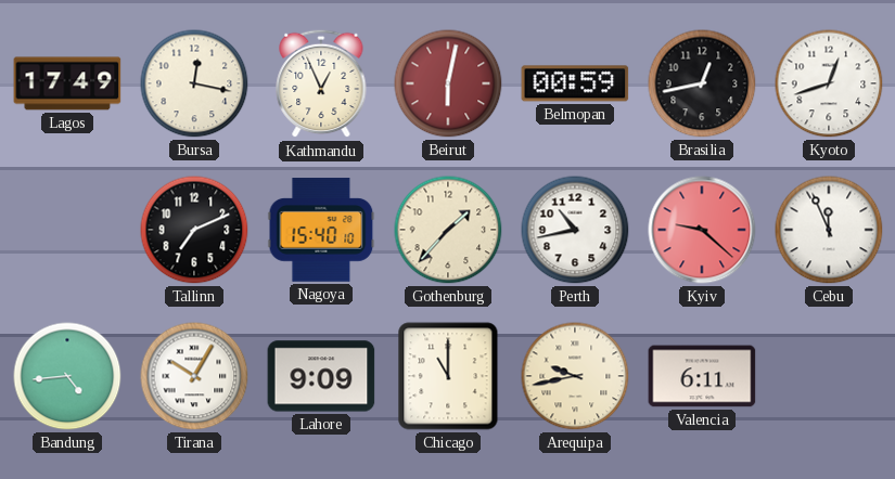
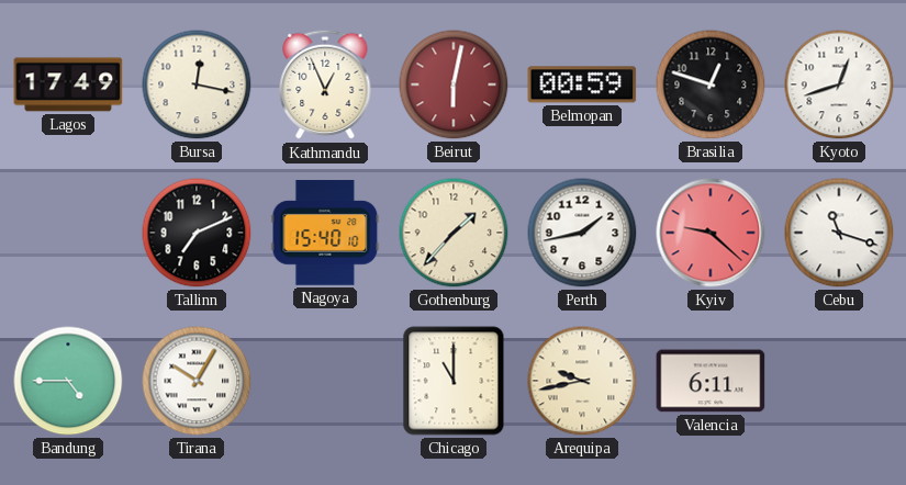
Brasilia: 12:43 -> 12:48 (711, 84)
Perth: 10:43 -> 1:43 (582, 233)
Cebu: 11:56 -> 11:18 (839, 233)
Bandung: 4:44 -> 4:45 (68, 381)
Lahore: 9:09 -> none (321, 376)
